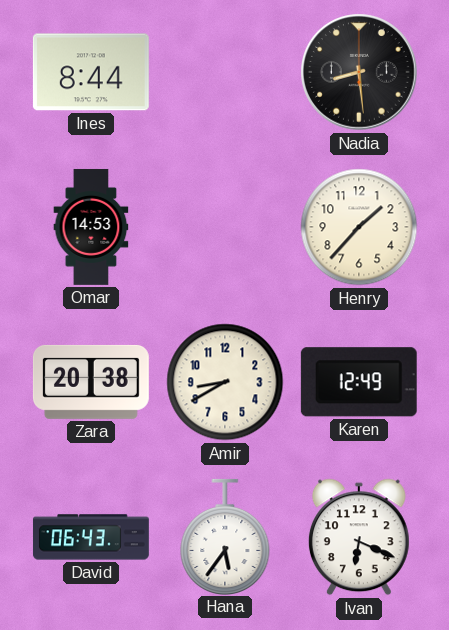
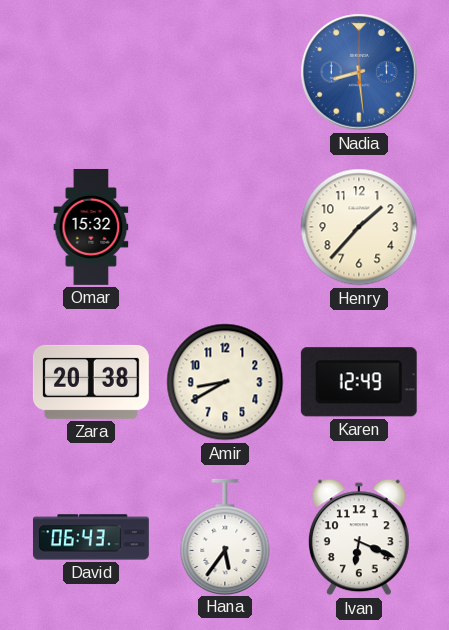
Ines: 8:44 -> none (91, 72)
Nadia dial: black -> blue (359, 72)
Omar: 14:53 -> 15:32 (91, 227)
